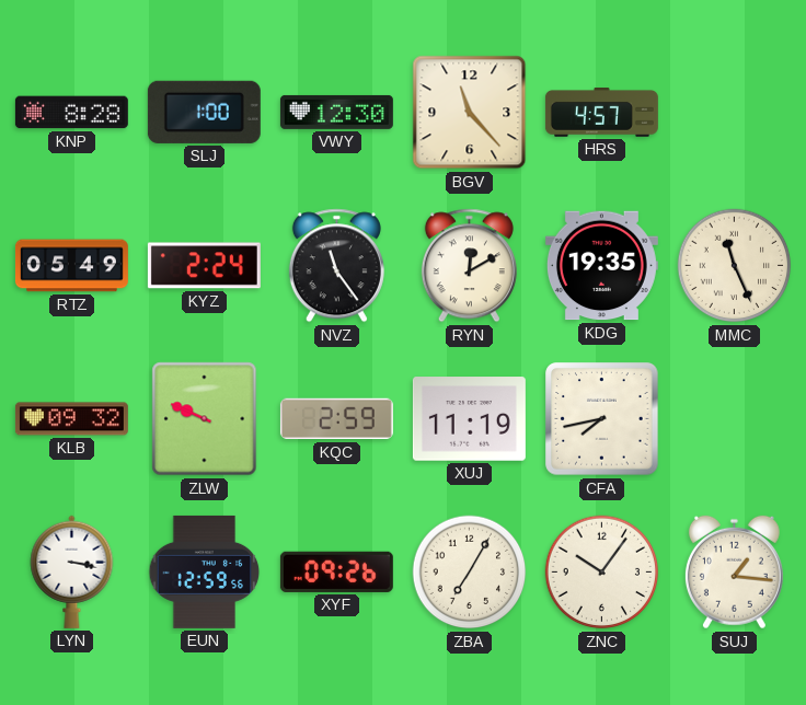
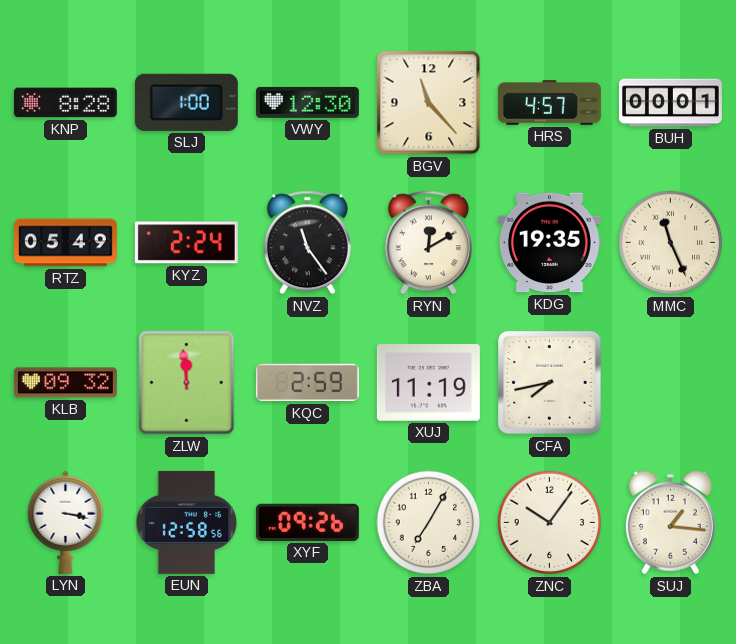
BUH: none -> 00:01 (670, 103)
ZLW: 9:49 -> 11:59 (187, 383)
EUN: 12:59 -> 12:58 (187, 522)
